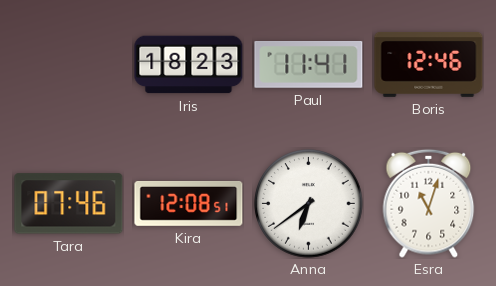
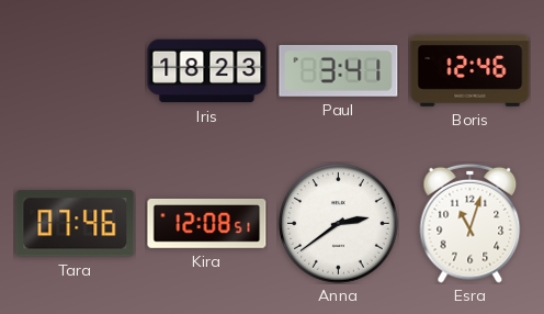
Paul: 11:41 -> 3:41 (339, 70)
Anna: 6:39 -> 2:39 (339, 224)
